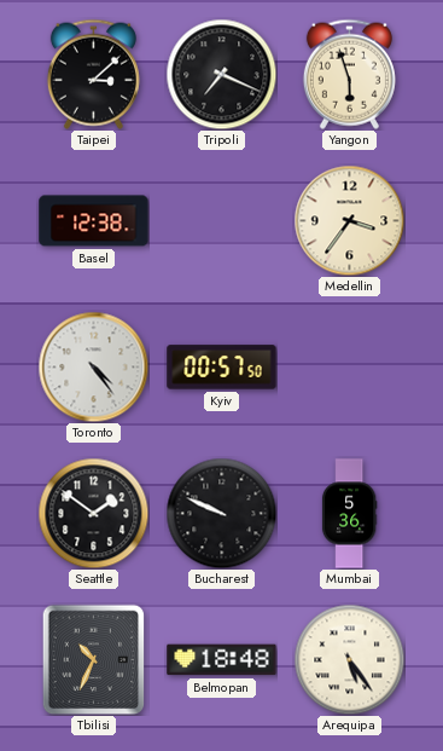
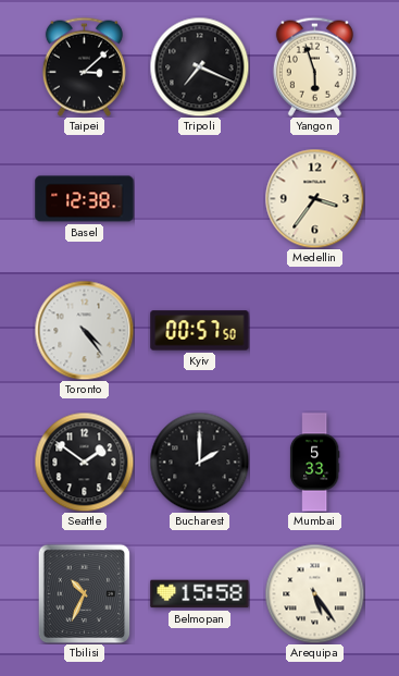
Bucharest: 9:49 -> 2:00 (199, 462)
Mumbai: 5:36 -> 5:33 (314, 463)
Belmopan: 18:48 -> 15:58 (200, 594)
